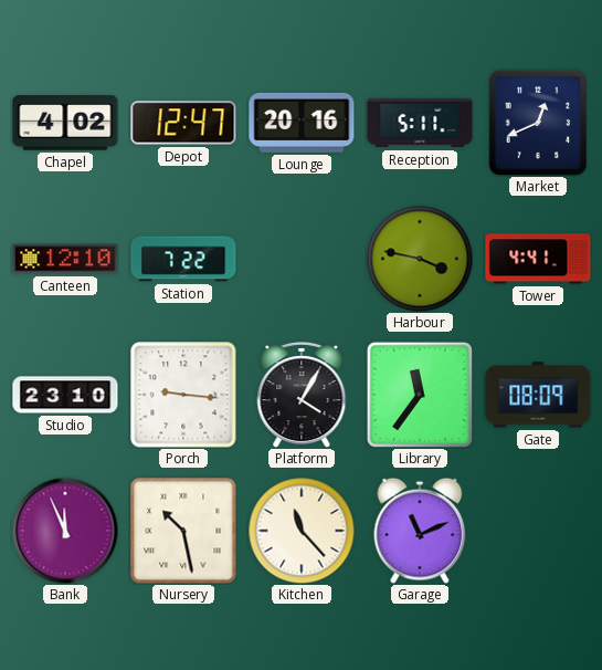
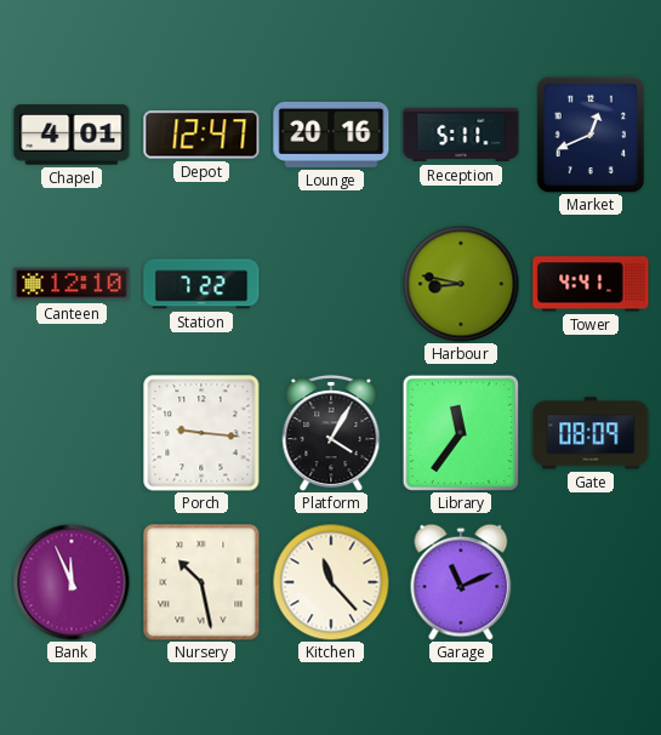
Chapel: 4:02 -> 4:01 (72, 135)
Harbour: 3:47 -> 8:47 (461, 284)
Studio: 23:10 -> none (65, 395)
